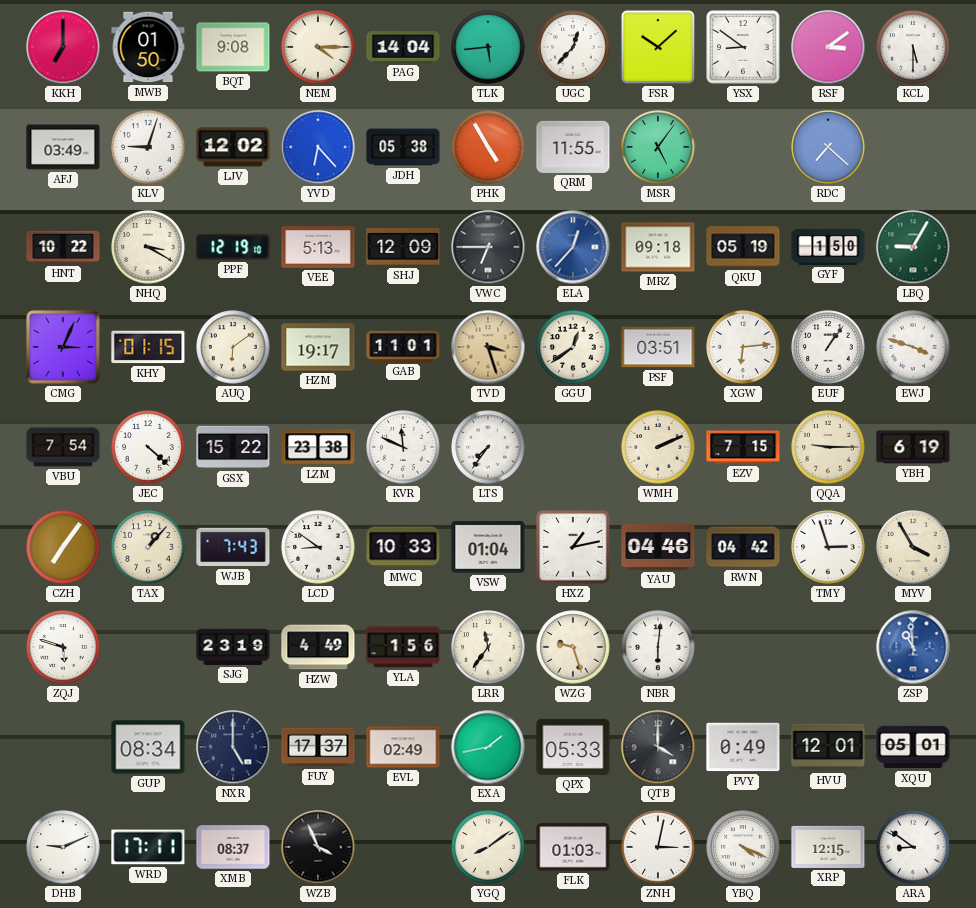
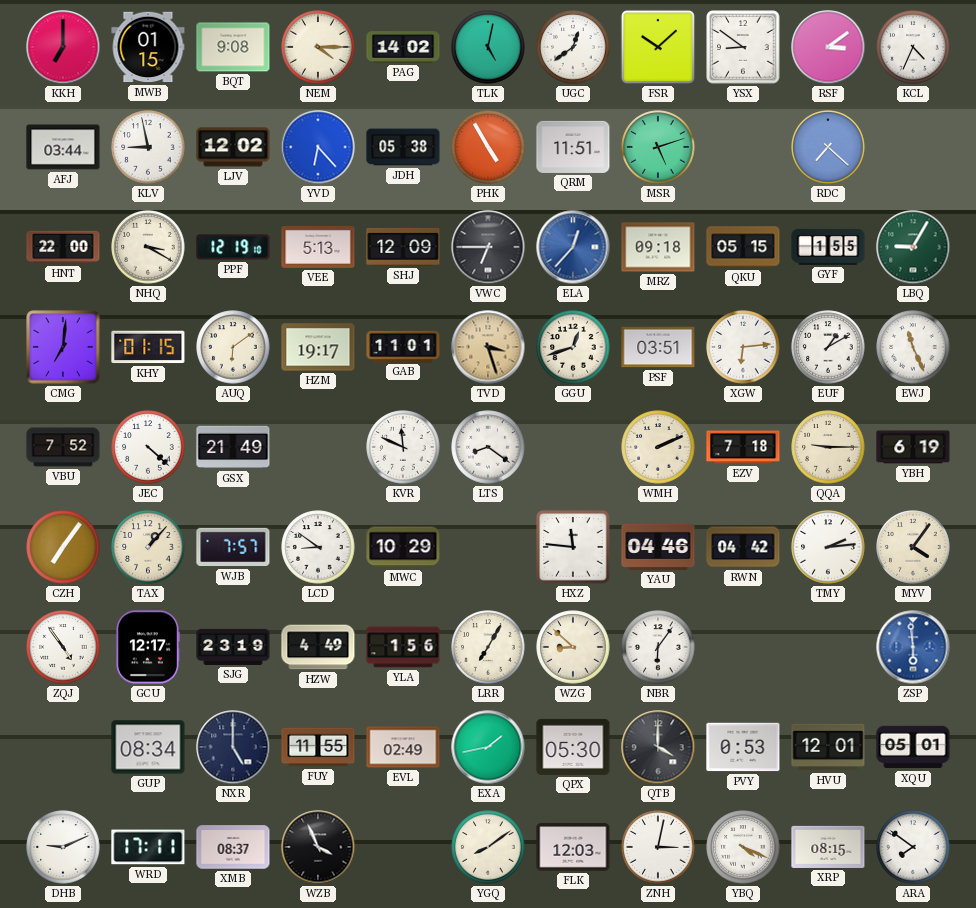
MWB: 01:50 -> 01:15 (148, 47)
PAG: 14:04 -> 14:02 (403, 47)
TLK: 5:44 -> 5:02 (488, 47)
UGC: 12:37 -> 12:39 (573, 47)
KCL: 5:30 -> 4:34 (913, 47)
AFJ: 03:49 -> 03:44 (63, 147)
KLV: 9:03 -> 8:58 (148, 147)
QRM: 11:55 -> 11:51 (573, 147)
MSR: 5:06 -> 5:12 (658, 147)
HNT: 10:22 -> 22:00 (63, 247)
QKU: 05:19 -> 05:15 (743, 247)
GYF: 1:50 -> 1:55 (828, 247)
CMG: 3:04 -> 7:01 (63, 347)
GGU: 12:39 -> 12:42 (573, 347)
EUF: 1:06 -> 1:10 (828, 347)
EWJ: 3:48 -> 11:26 (913, 347)
VBU: 7:54 -> 7:52 (63, 447)
GSX: 15:22 -> 21:49 (233, 447)
LZM: 23:38 -> none (318, 447)
LTS: 7:36 -> 8:21 (488, 447)
EZV: 7:15 -> 7:18 (743, 447)
WJB: 7:43 -> 7:57 (233, 547)
MWC: 10:33 -> 10:29 (403, 547)
VSW: 01:04 -> none (488, 547)
HXZ: 1:13 -> 11:46 (573, 547)
TMY: 2:57 -> 2:14 (828, 547)
MYV: 3:55 -> 4:06 (913, 547)
ZQJ: 5:48 -> 4:54 (63, 647)
GCU: none -> 12:17 (147, 647)
LRR: 11:36 -> 7:05 (488, 647)
WZG: 9:27 -> 8:52 (573, 647)
NBR: 6:01 -> 6:06 (658, 647)
ZSP: 10:59 -> 5:59 (913, 647)
FUY: 17:37 -> 11:55 (318, 747)
QPX: 05:33 -> 05:30 (573, 747)
PVY: 0:49 -> 0:53 (743, 747)
FLK: 01:03 -> 12:03 (573, 847)
XRP: 12:15 -> 08:15 (828, 847)
ARA: 8:51 -> 7:51 (913, 847)
